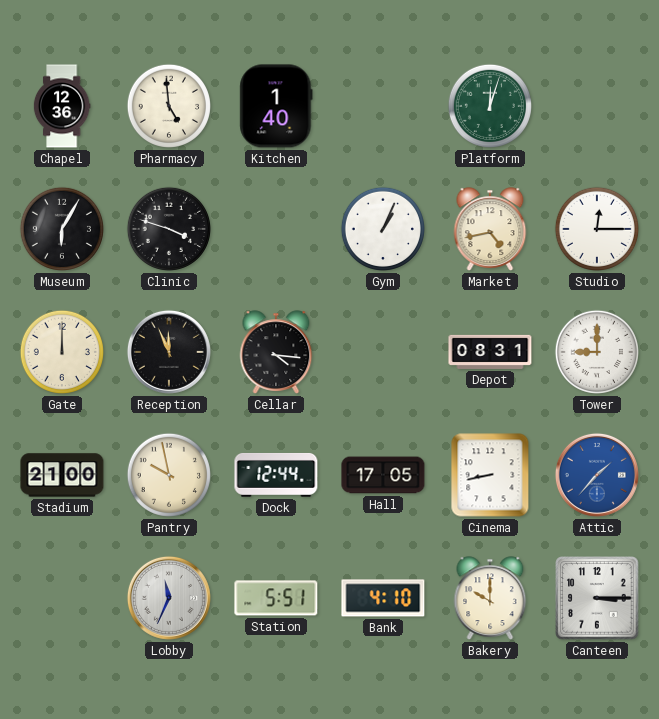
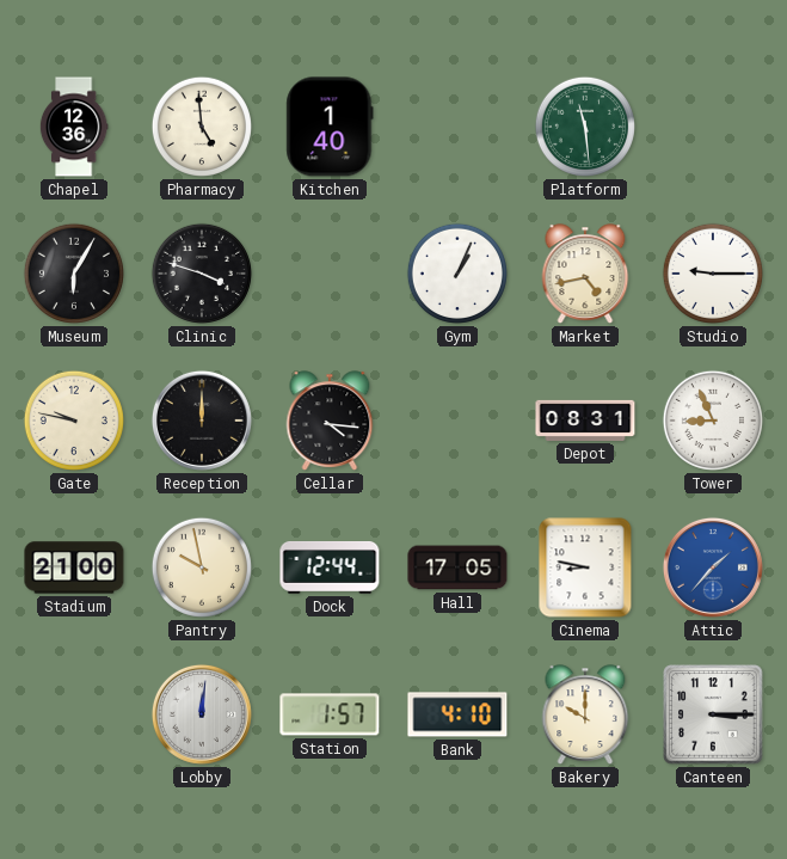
Platform: 12:03 -> 11:29 (585, 127)
Studio: 12:15 -> 9:15 (713, 274)
Gate: 12:00 -> 9:47 (74, 421)
Reception: 11:56 -> 12:00 (202, 421)
Tower: 9:00 -> 8:56 (713, 421)
Cinema: 8:43 -> 8:47 (585, 567)
Lobby: 11:34 -> 12:01 (202, 714)
Station: 5:51 -> 1:57 (330, 714)
